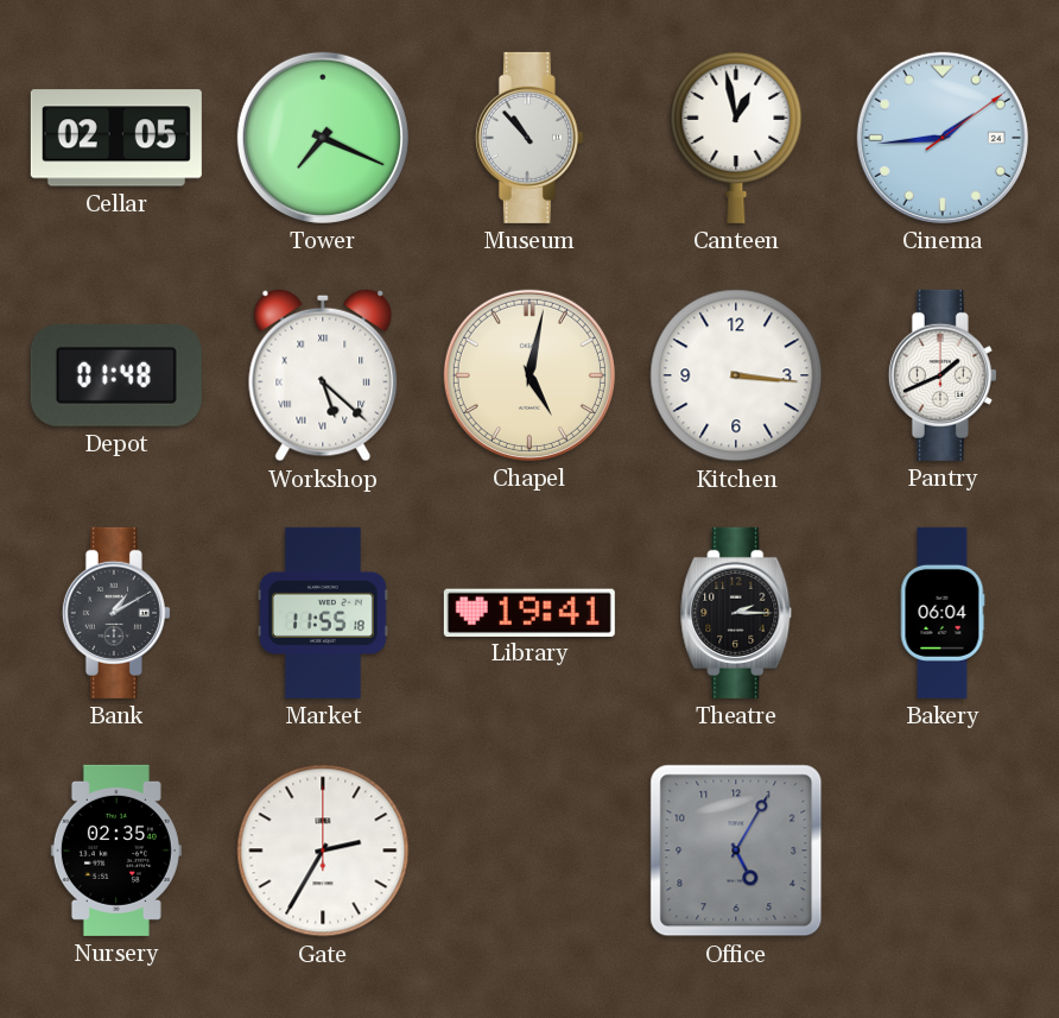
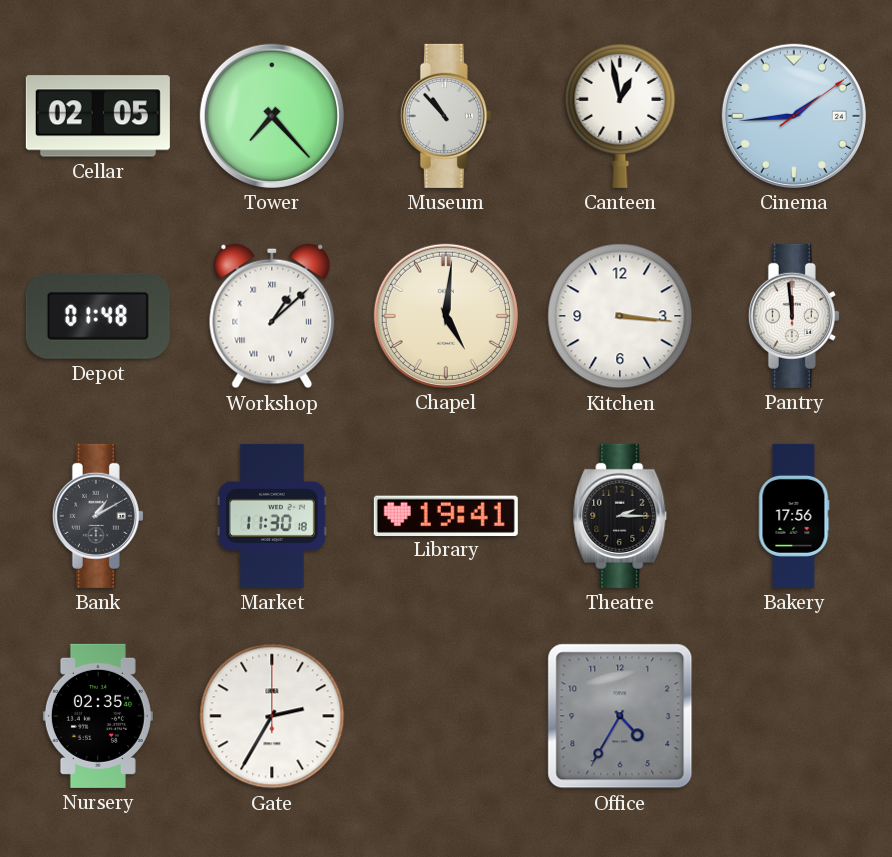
Tower: 7:19 -> 7:23 (272, 116)
Workshop: 5:22 -> 1:08 (272, 316)
Chapel: 5:02 -> 5:01 (446, 316)
Pantry: 1:41 -> 11:59 (794, 316)
Market: 11:55 -> 11:30 (272, 516)
Bakery: 06:04 -> 17:56 (794, 516)
Office: 5:05 -> 4:35 (620, 716)
